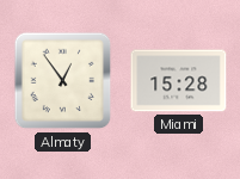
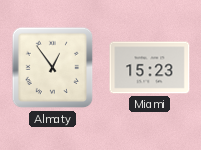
Miami: 15:28 -> 15:23 (150, 68)
